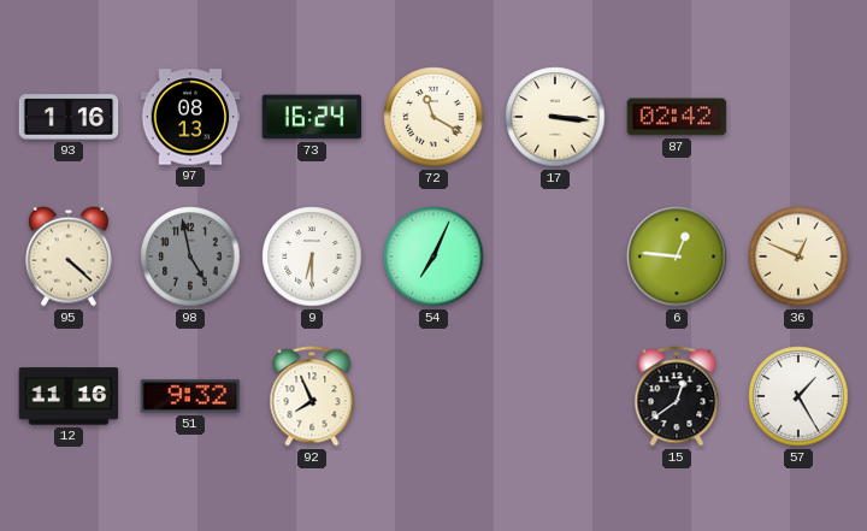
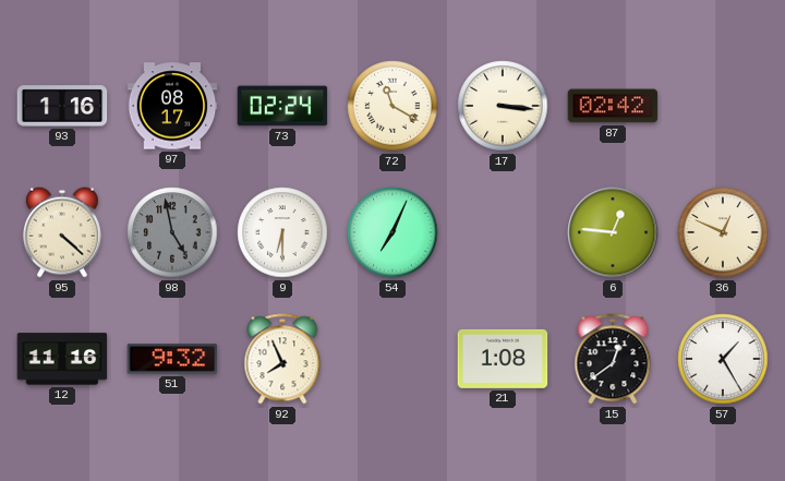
97: 08:13 -> 08:17 (172, 106)
73: 16:24 -> 02:24 (282, 106)
21: none -> 1:08 (503, 359)
